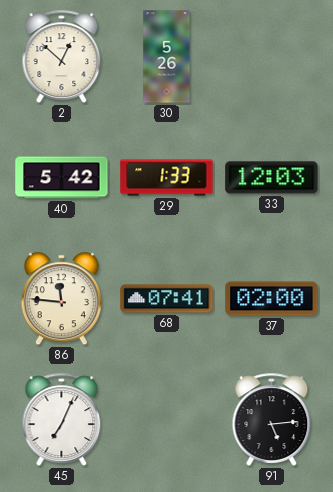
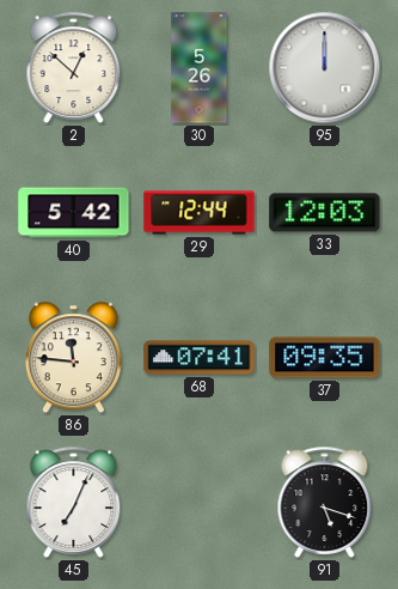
95: none -> 12:00 (325, 68)
29: 1:33 -> 12:44 (200, 213)
37: 02:00 -> 09:35 (325, 358)
91: 5:14 -> 5:18 (325, 502)
